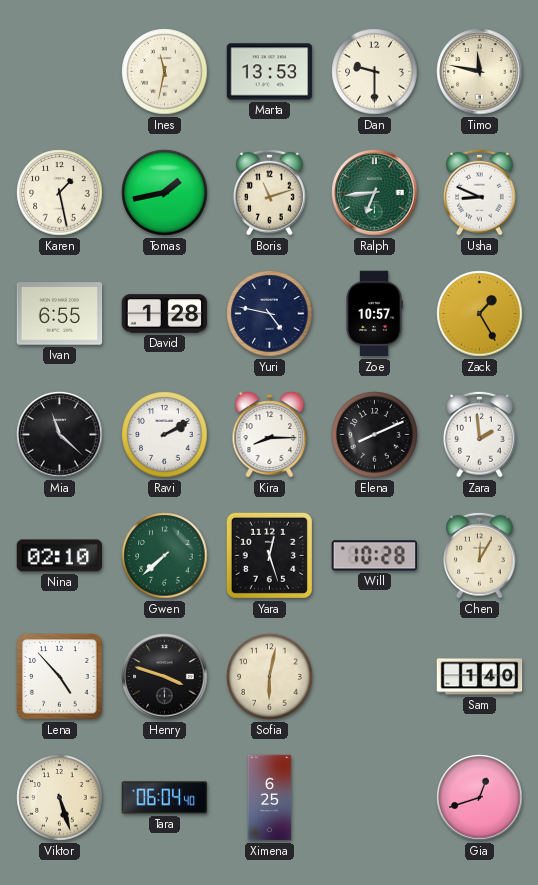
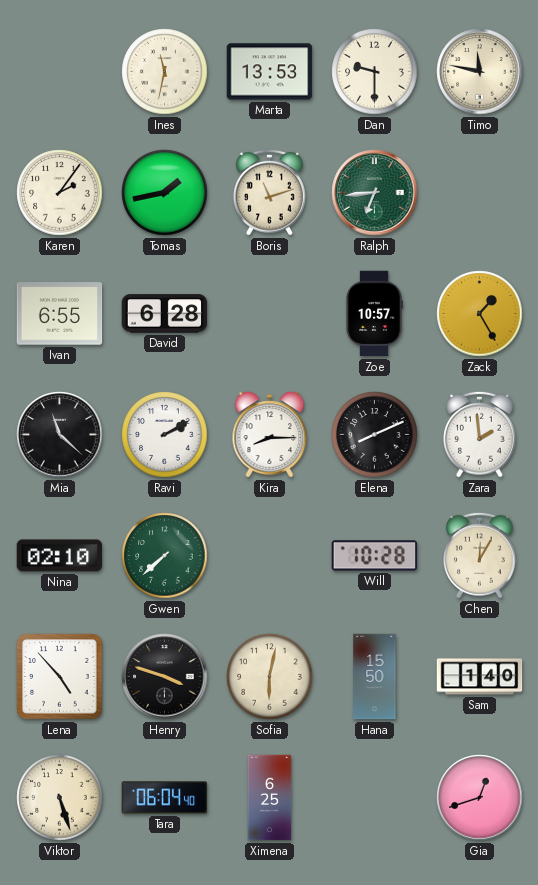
Karen: 1:28 -> 2:06 (60, 193)
Usha: 8:49 -> none (480, 192)
David: 1:28 -> 6:28 (165, 314)
Yuri: 4:47 -> none (270, 314)
Yara: 12:27 -> none (269, 555)
Hana: none -> 15:50 (375, 677)
